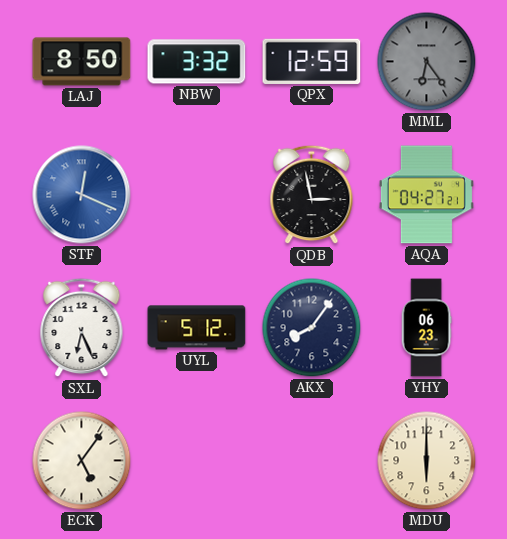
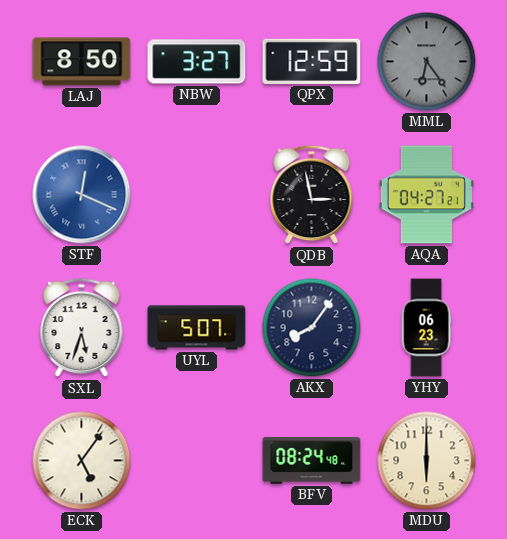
NBW: 3:32 -> 3:27 (197, 62)
SXL: 6:26 -> 5:33 (82, 328)
UYL: 5:12 -> 5:07 (197, 328)
BFV: none -> 08:24 (312, 461)
